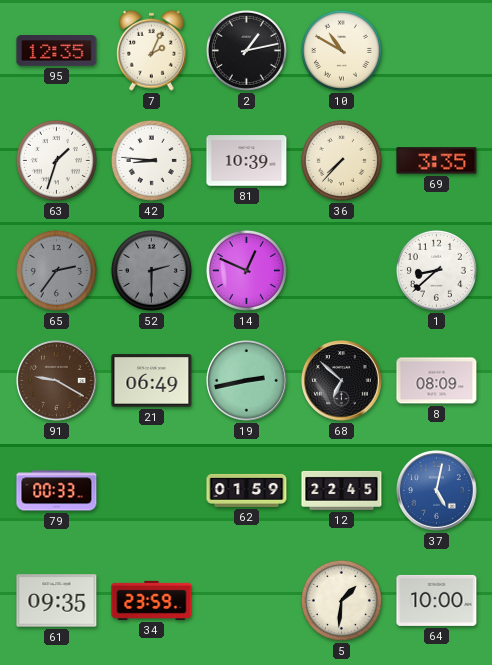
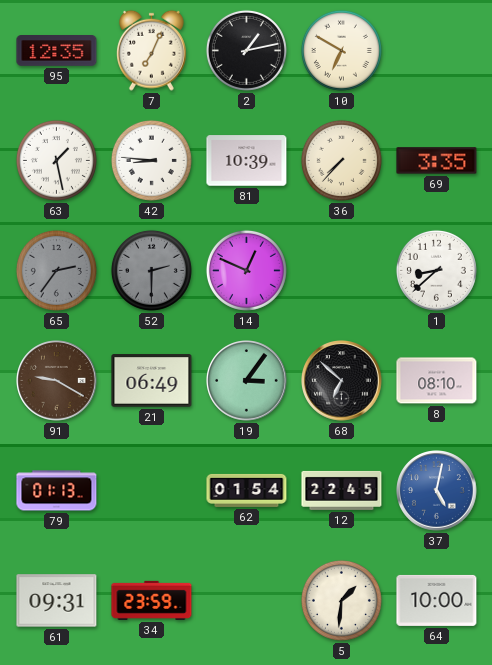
7: 2:04 -> 7:04 (151, 50)
10: 10:50 -> 6:50 (341, 50)
63: 1:33 -> 1:28 (56, 160)
19: 2:43 -> 3:06 (247, 381)
8: 08:09 -> 08:10 (437, 381)
79: 00:33 -> 01:13 (57, 491)
62: 01:59 -> 01:54 (247, 490)
61: 09:35 -> 09:31 (57, 601)
